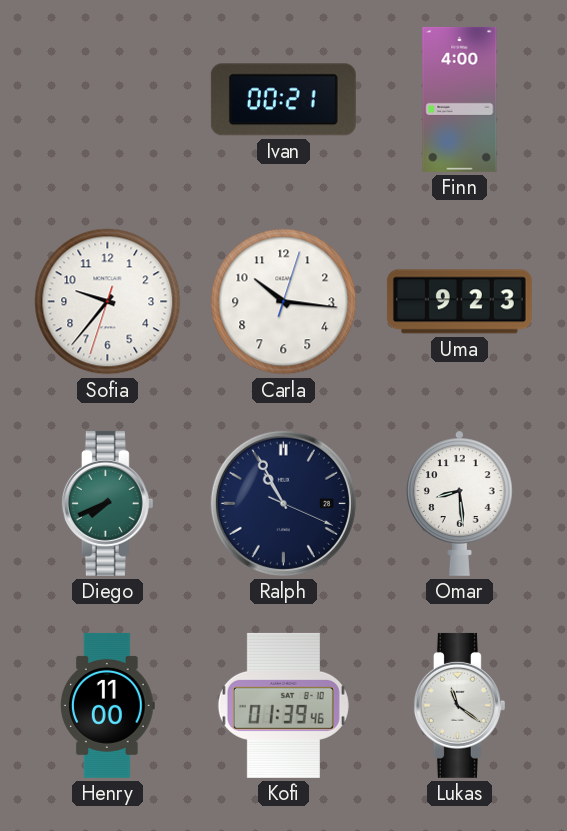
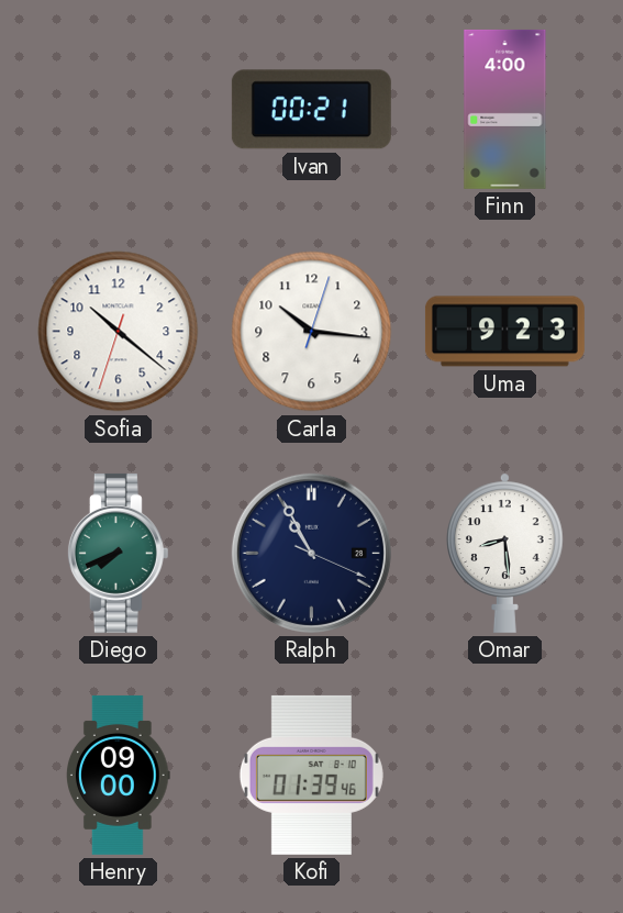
Sofia: 9:36 -> 10:21 (119, 332)
Henry: 11:00 -> 09:00 (119, 775)
Lukas: 11:21 -> none (459, 705)
